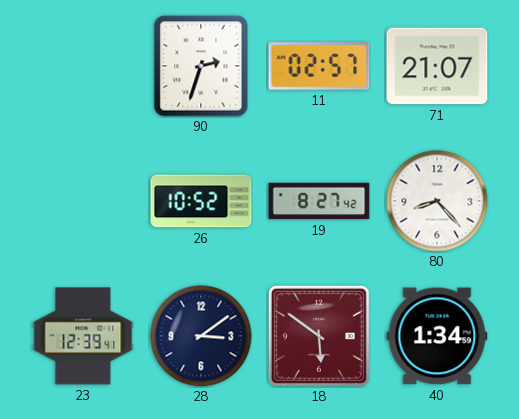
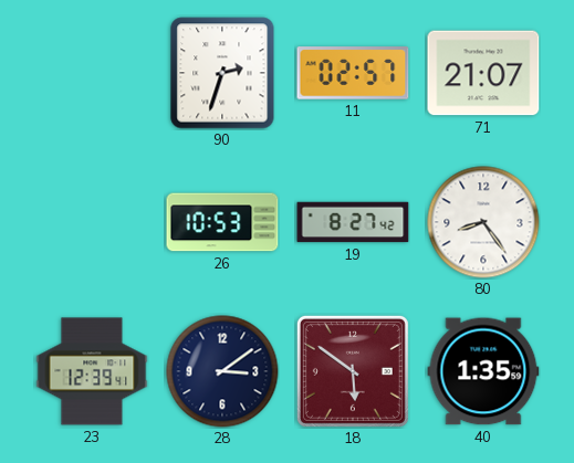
26: 10:52 -> 10:53 (222, 222)
80: 8:23 -> 8:24 (483, 222)
40: 1:34 -> 1:35 (483, 371)
